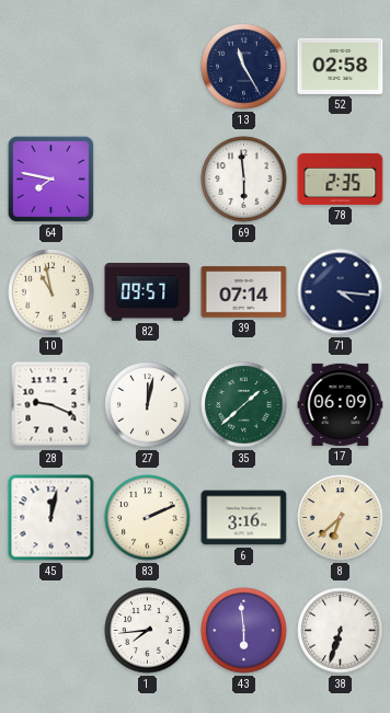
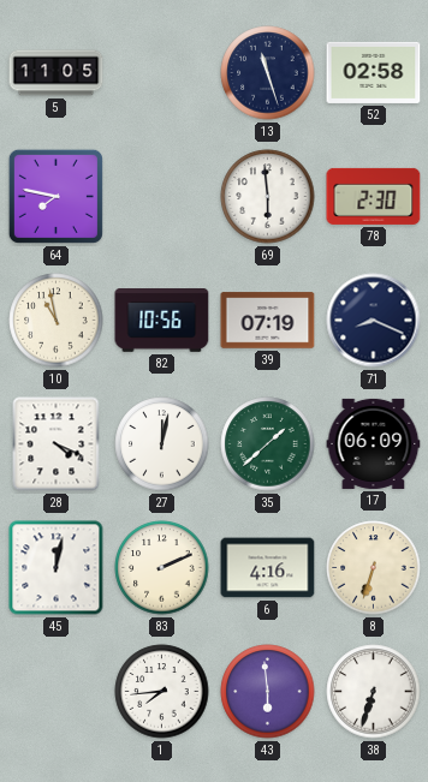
5: none -> 11:05 (57, 73)
13: 11:25 -> 11:27 (268, 73)
78: 2:35 -> 2:30 (374, 196)
82: 09:57 -> 10:56 (162, 321)
39: 07:14 -> 07:19 (268, 321)
71: 4:16 -> 8:19 (374, 321)
28: 9:19 -> 4:19 (57, 444)
6: 3:16 -> 4:16 (268, 568)
8: 6:38 -> 6:33 (374, 568)
